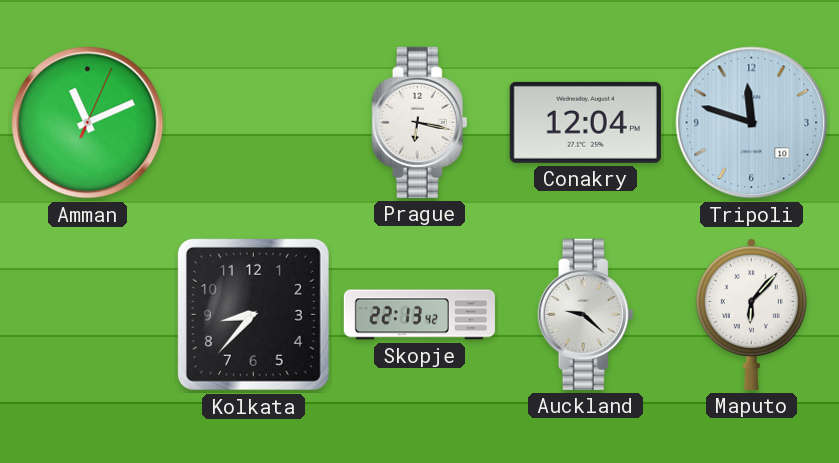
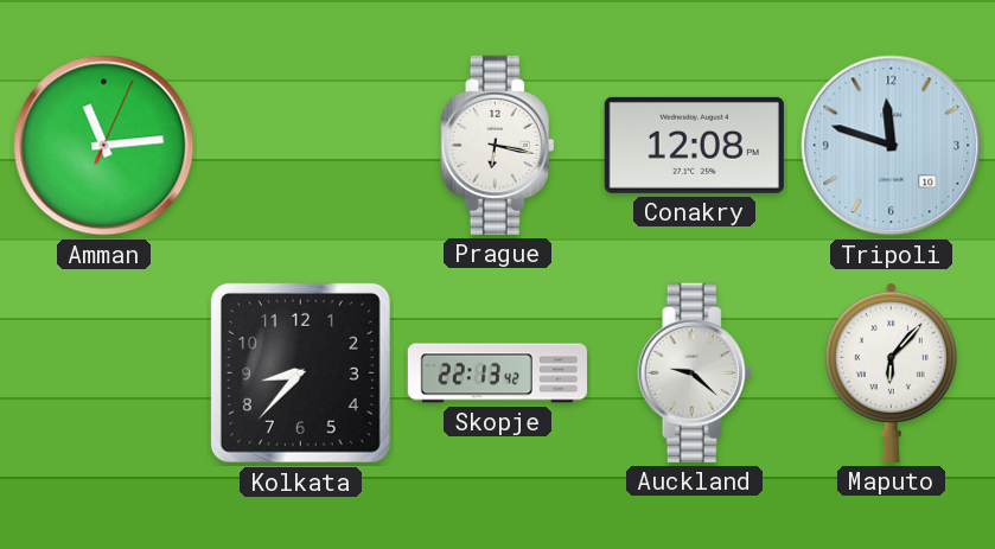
Amman: 11:11 -> 11:14 (104, 146)
Conakry: 12:04 -> 12:08 (694, 145)
